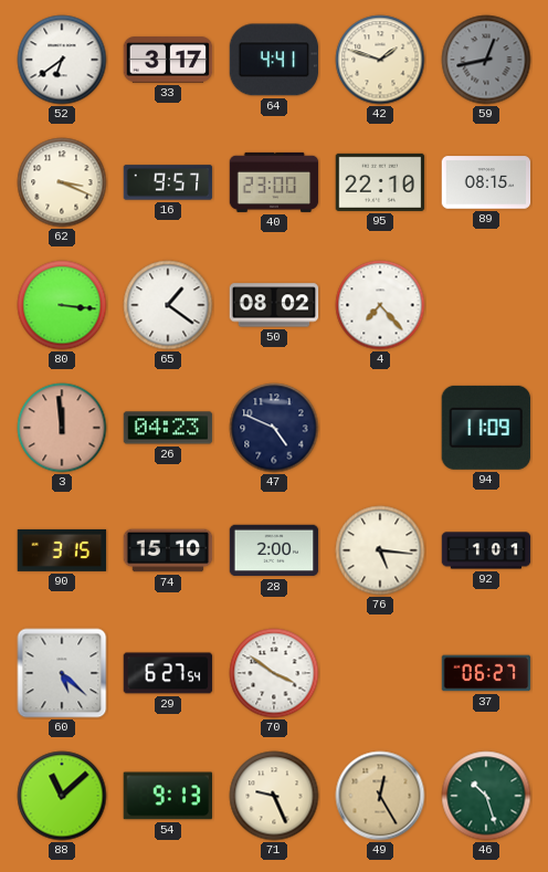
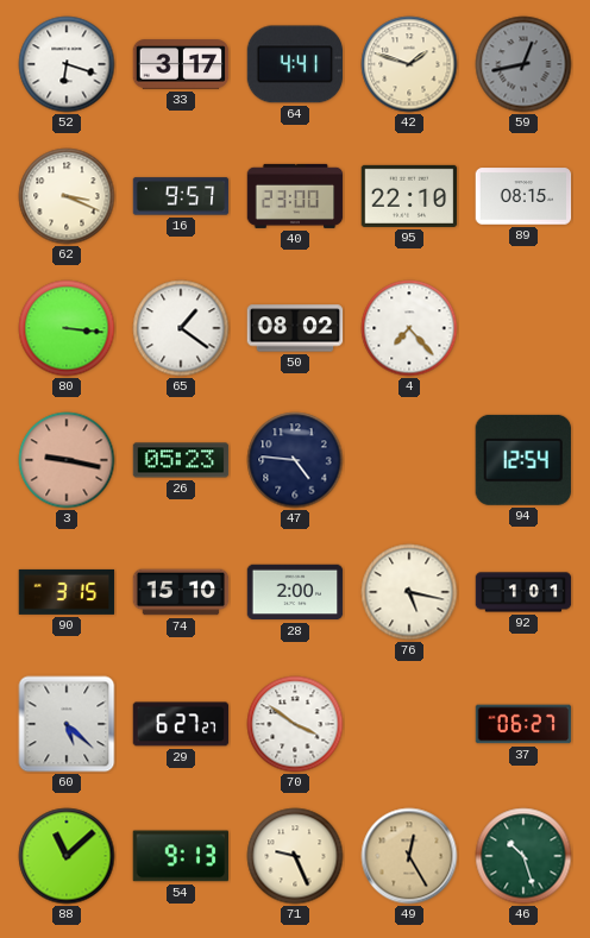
52: 6:39 -> 6:18 (67, 64)
3: 11:59 -> 9:17 (67, 460)
26: 04:23 -> 05:23 (181, 460)
47: 4:49 -> 4:46 (295, 460)
94: 11:09 -> 12:54 (522, 460)
76: 5:16 -> 5:17 (409, 592)
29: 6:27:54 -> 6:27:27 (181, 724)
